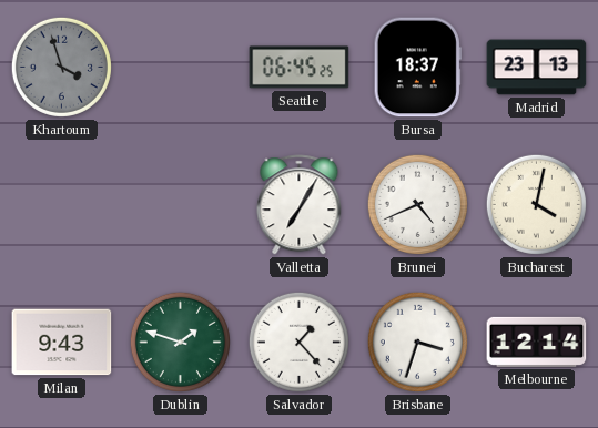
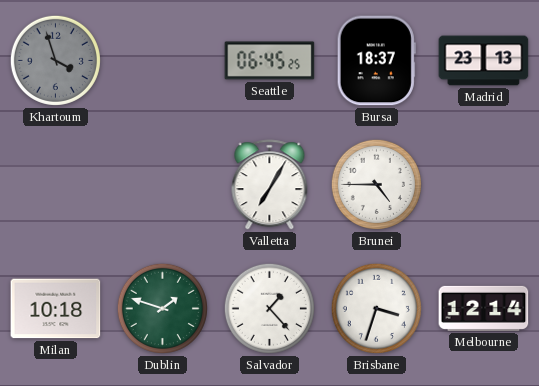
Brunei: 4:41 -> 4:45 (376, 184)
Bucharest: 4:02 -> none (536, 204)
Milan: 9:43 -> 10:18 (56, 309)
